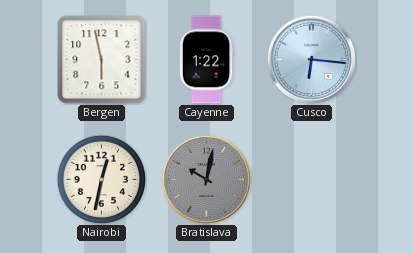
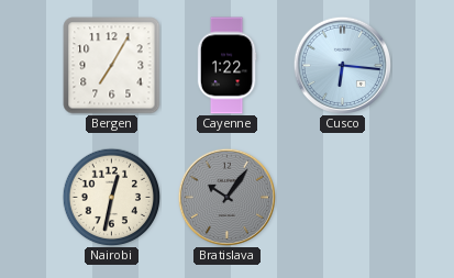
Bergen: 5:58 -> 7:05 (112, 66)
Bratislava: 10:02 -> 10:06 (226, 197)
